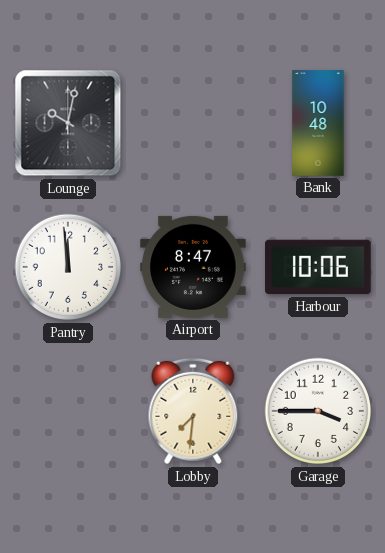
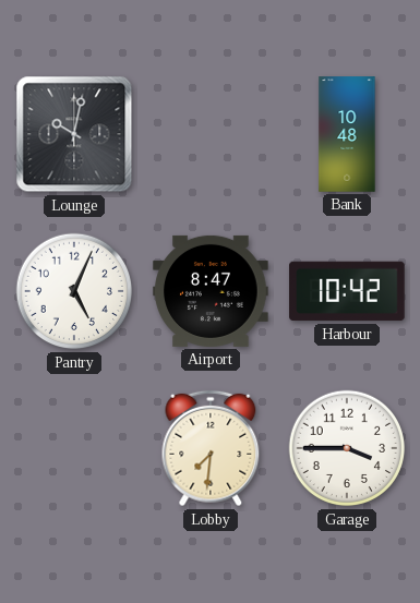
Pantry: 11:59 -> 5:04 (74, 291)
Harbour: 10:06 -> 10:42 (347, 291)
